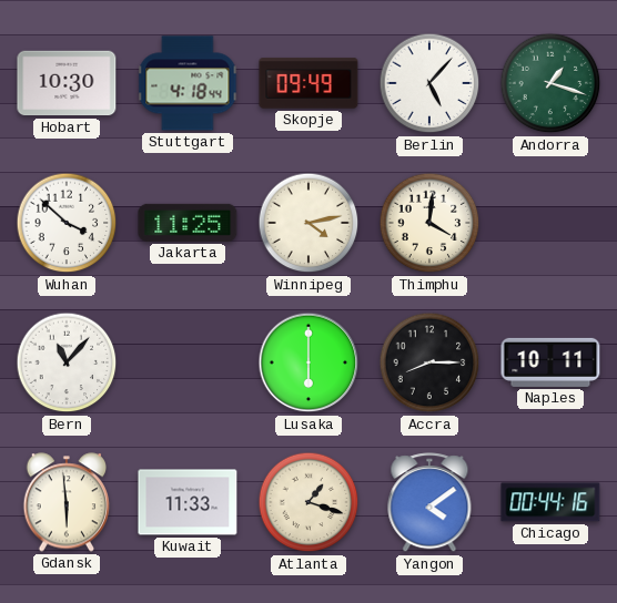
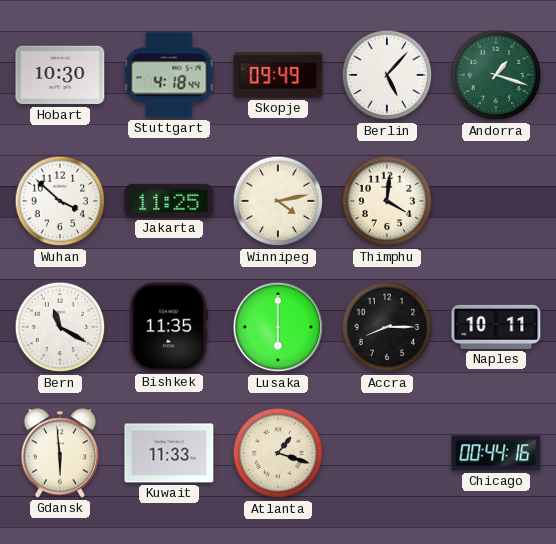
Bern: 11:07 -> 11:20 (60, 327)
Bishkek: none -> 11:35 (169, 327)
Yangon: 4:09 -> none (429, 503)
